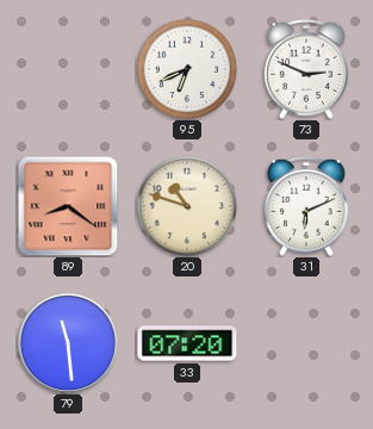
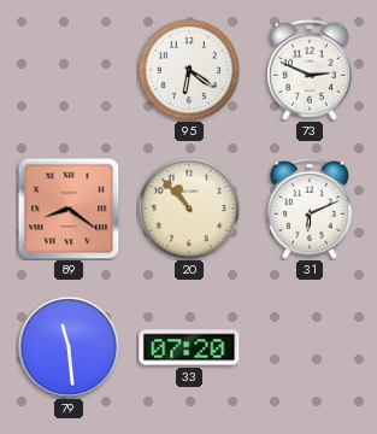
95: 6:41 -> 6:21 (189, 70)
20: 10:48 -> 10:53 (189, 209)
